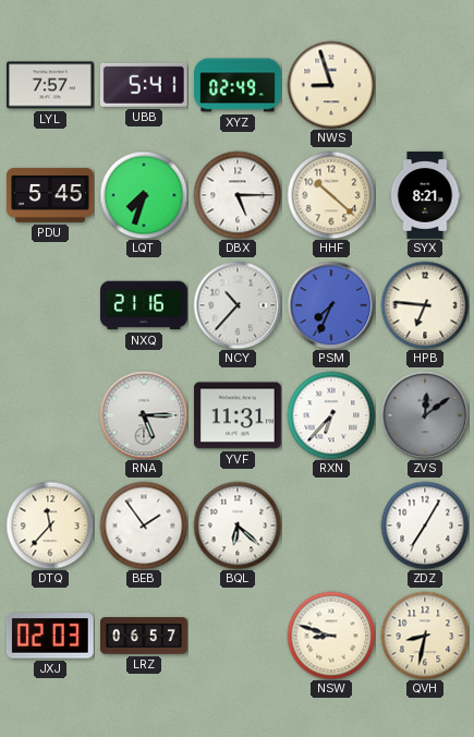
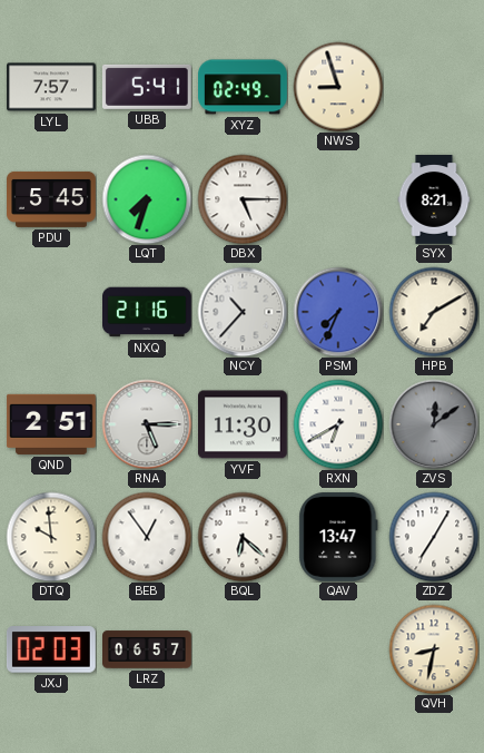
HHF: 10:22 -> none (331, 195)
HPB: 6:46 -> 7:10 (434, 312)
QND: none -> 2:51 (52, 424)
YVF: 11:31 -> 11:30 (244, 424)
RXN: 6:37 -> 6:40 (338, 424)
DTQ: 11:37 -> 9:59 (51, 537)
BEB: 1:54 -> 12:54 (147, 537)
QAV: none -> 13:47 (338, 537)
NSW: 8:48 -> none (331, 636)
